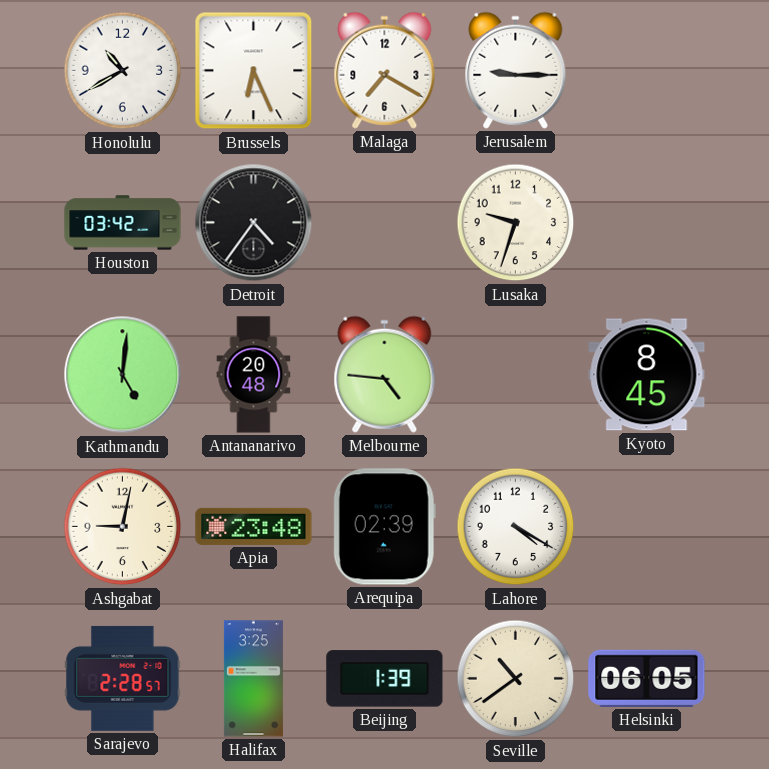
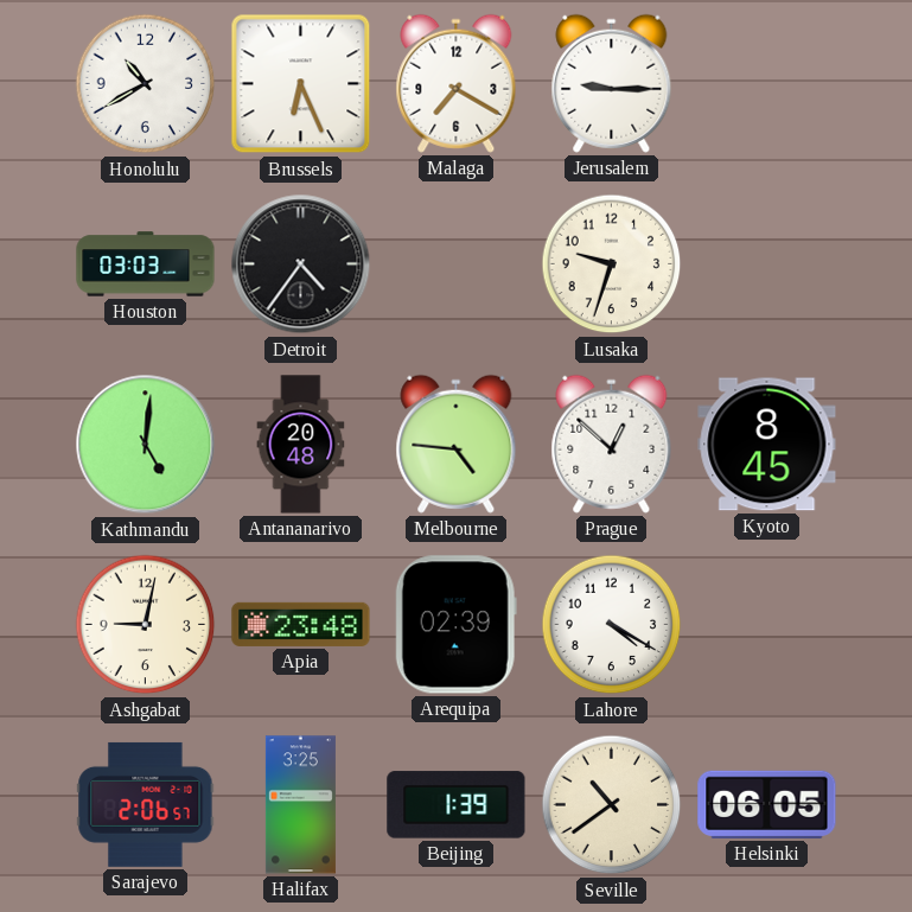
Houston: 03:42 -> 03:03 (146, 264)
Prague: none -> 12:52 (612, 444)
Sarajevo: 2:28 -> 2:06 (146, 804)
